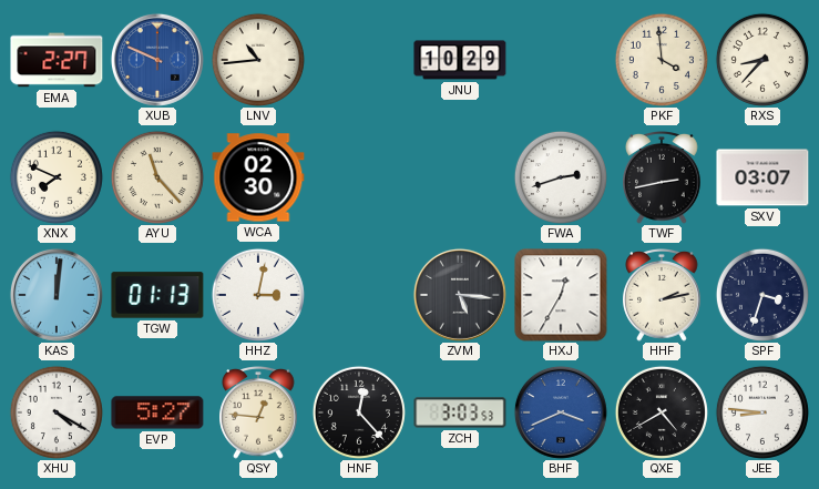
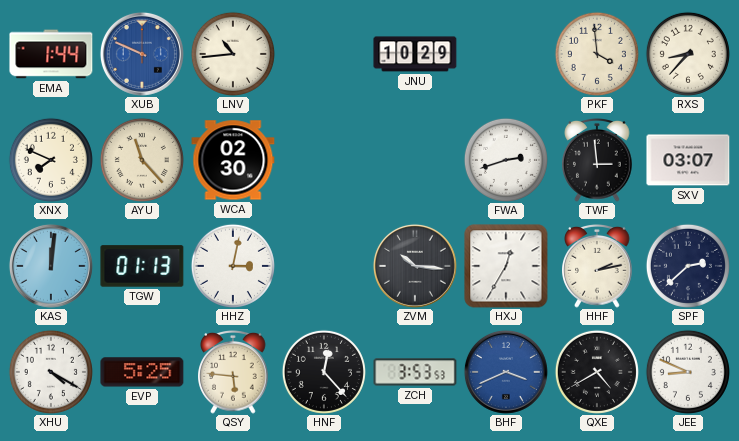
EMA: 2:27 -> 1:44 (51, 54)
TWF: 2:43 -> 2:59 (597, 161)
ZVM: 5:16 -> 10:16 (415, 266)
SPF: 3:33 -> 2:38 (688, 266)
EVP: 5:27 -> 5:25 (142, 372)
QSY: 12:46 -> 5:46 (233, 373)
ZCH: 3:03 -> 3:53 (415, 372)
JEE: 8:46 -> 8:49 (688, 372)
